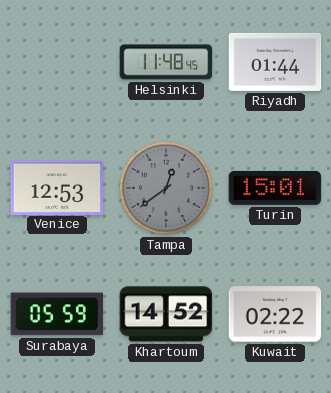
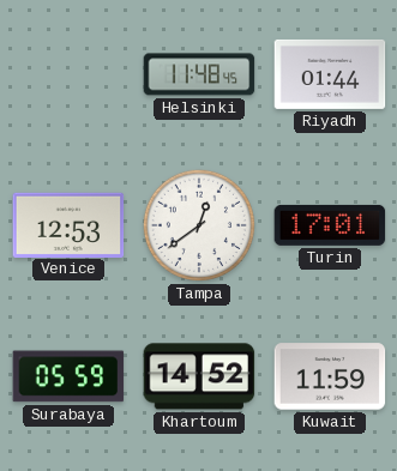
Tampa dial: grey -> white (199, 225)
Turin: 15:01 -> 17:01 (330, 225)
Kuwait: 02:22 -> 11:59 (330, 376)
